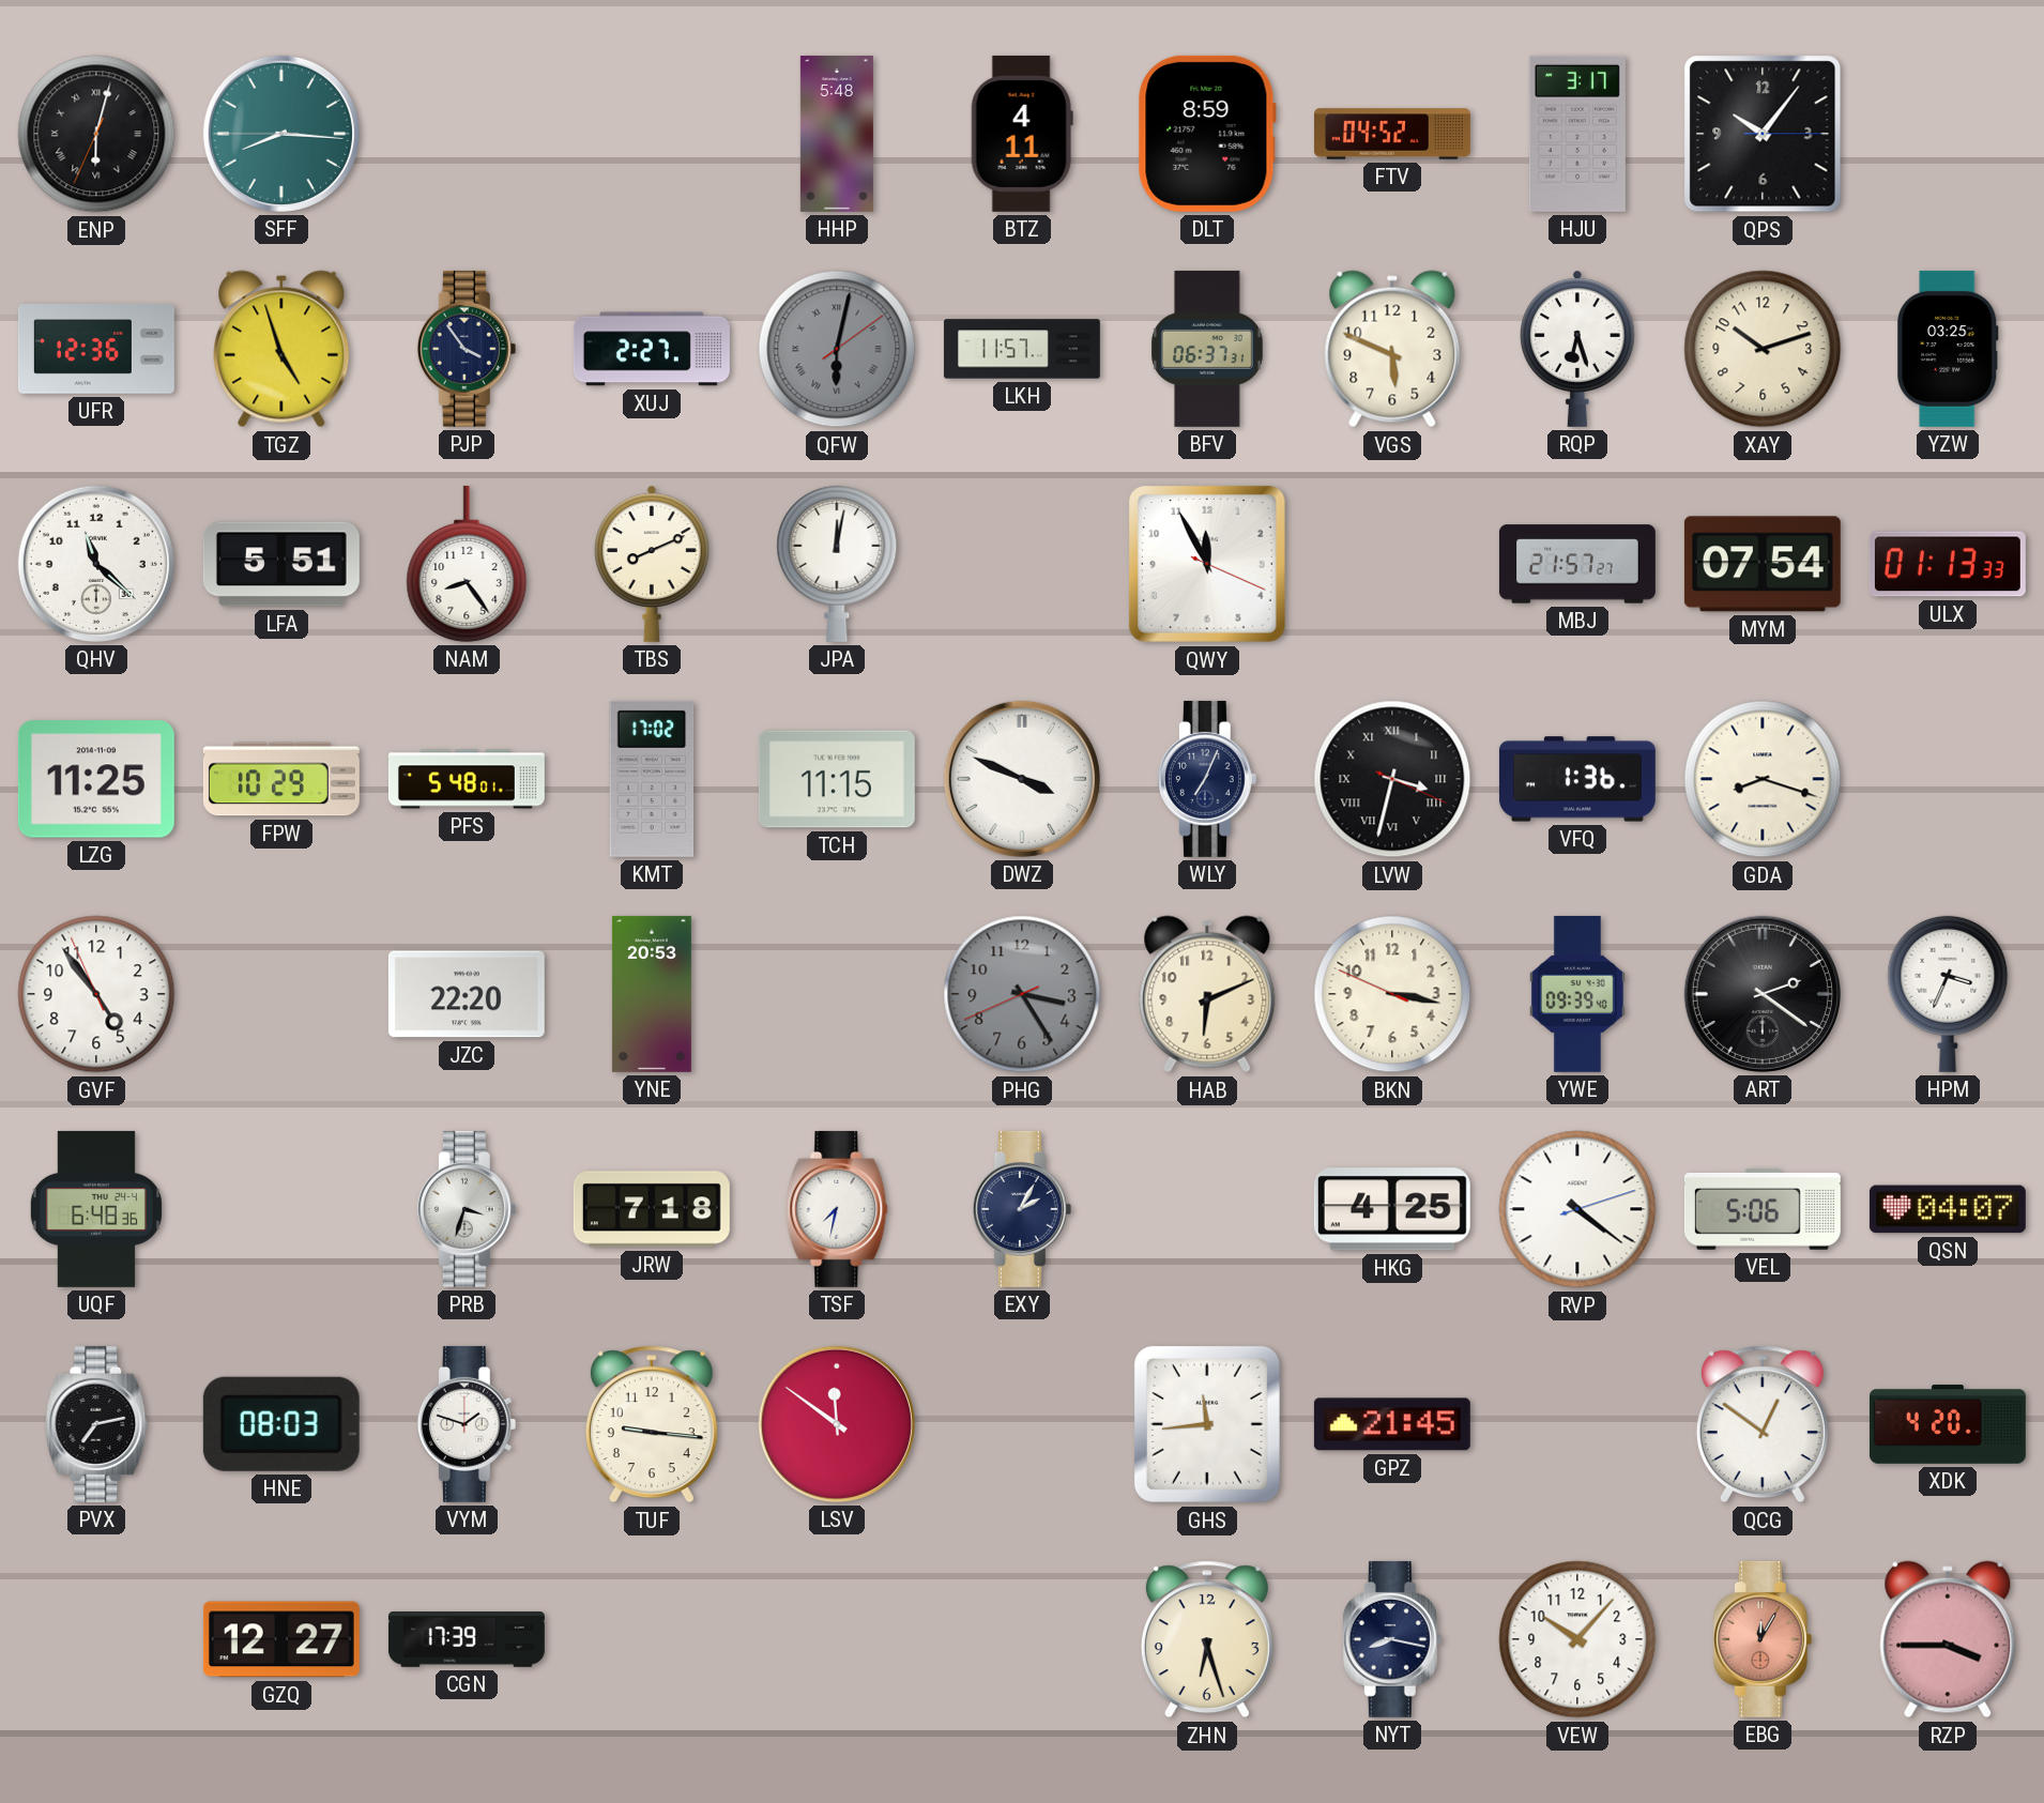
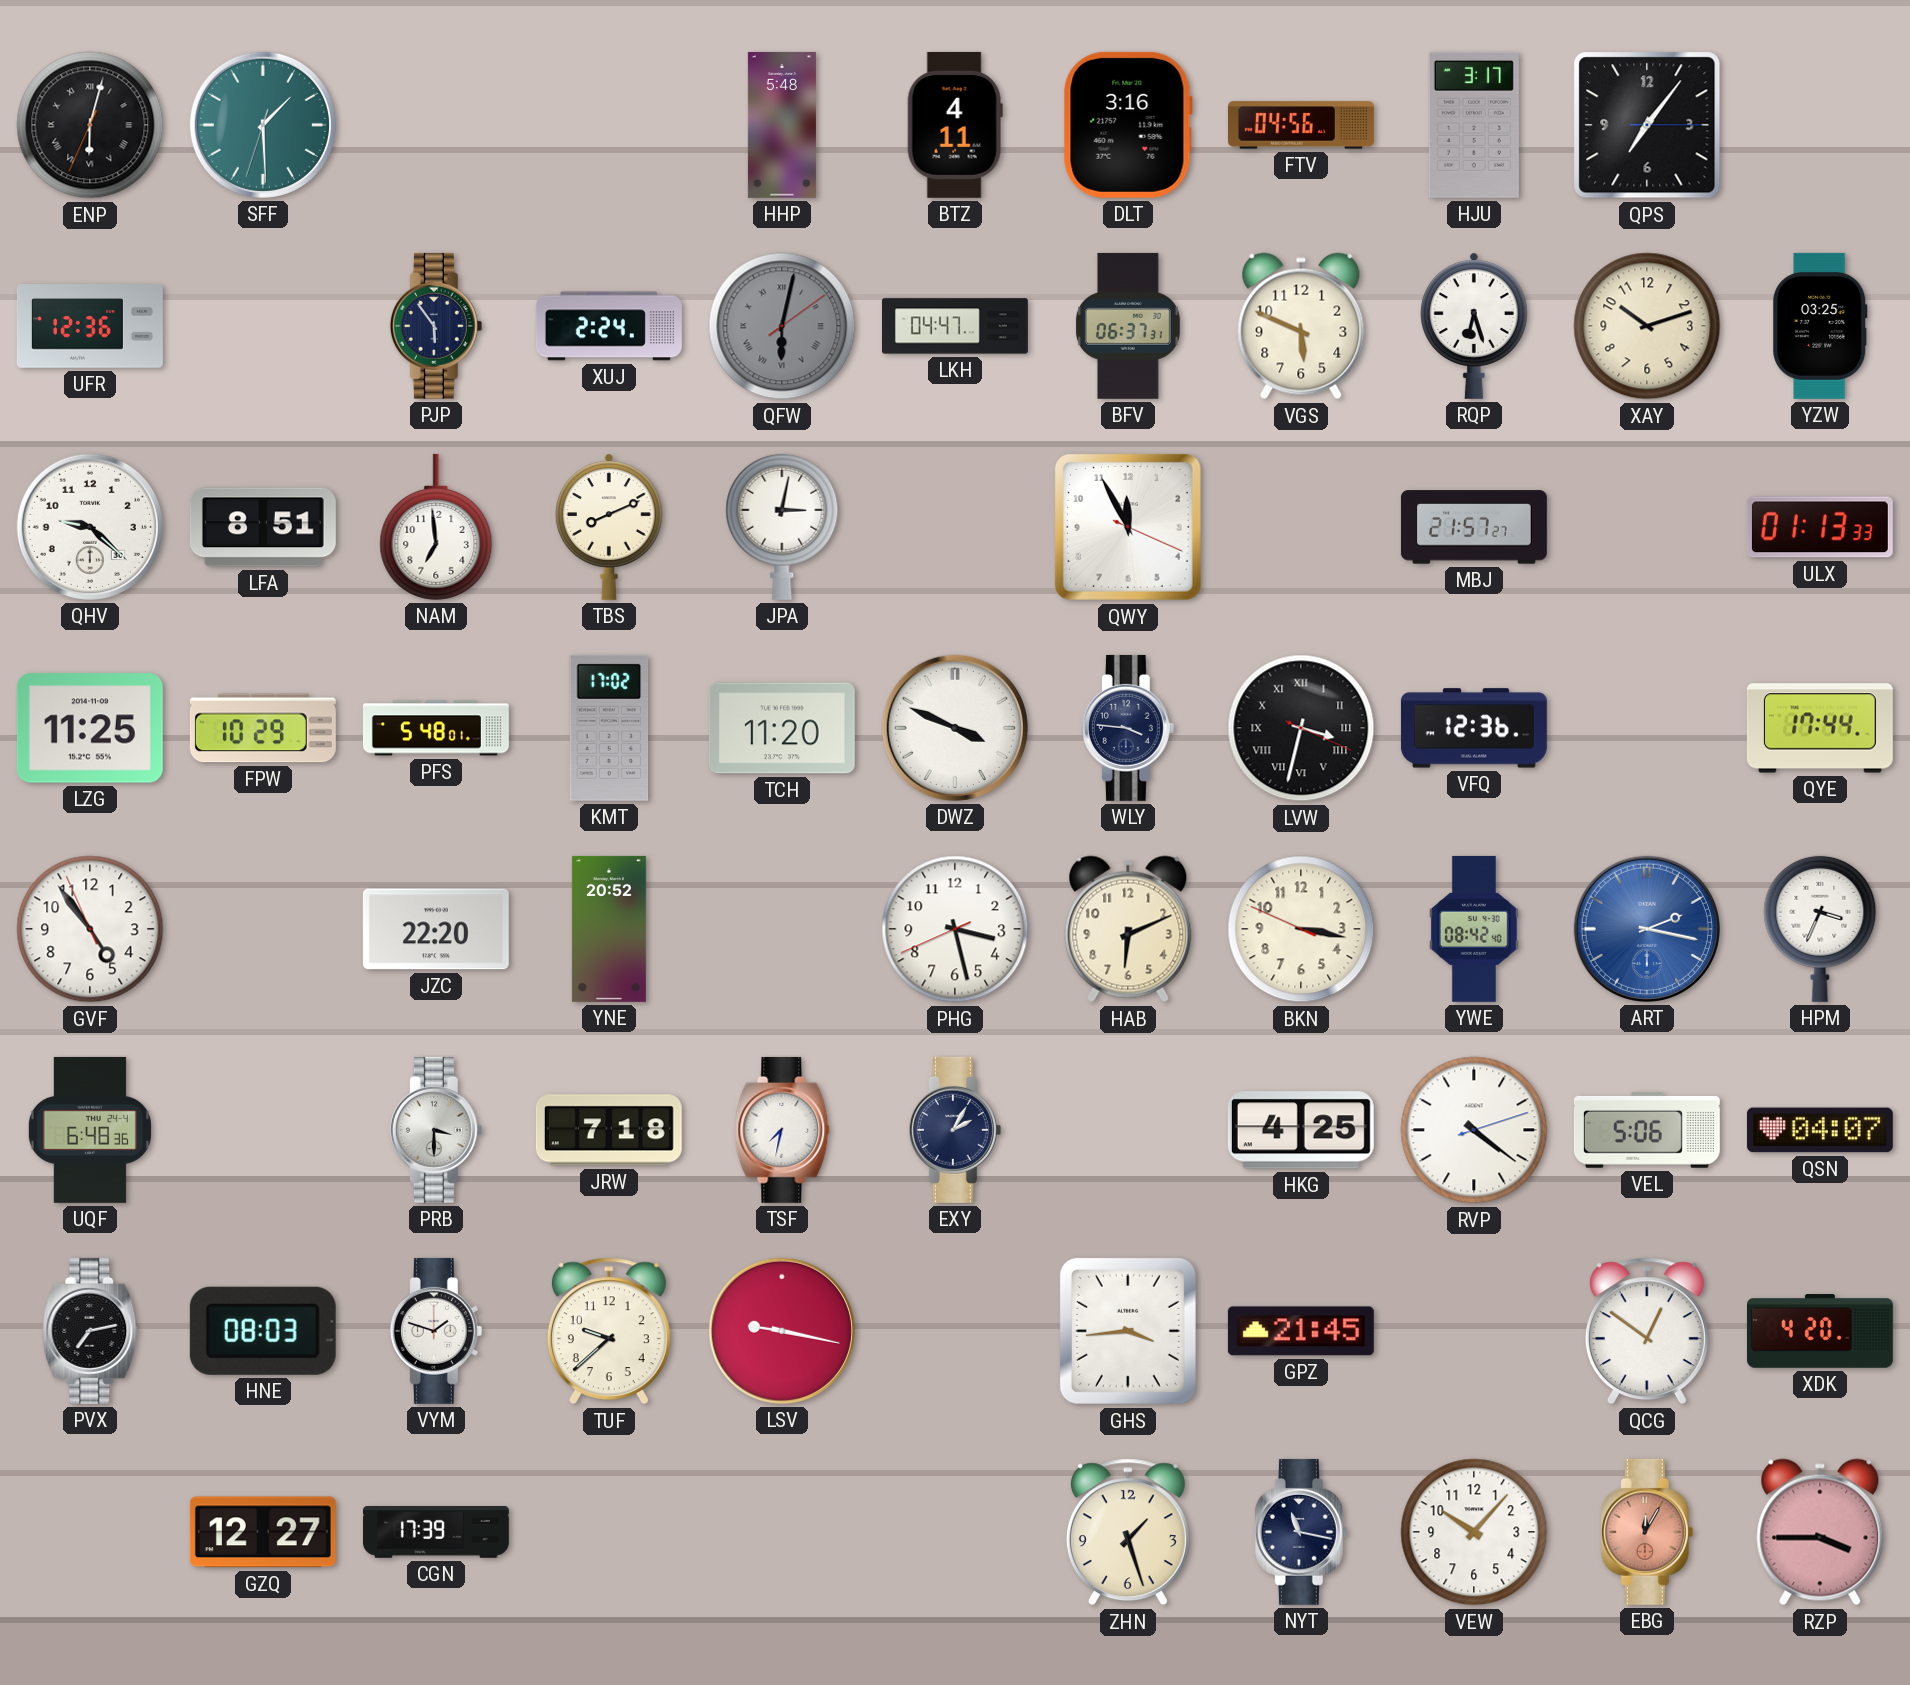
SFF: 8:15 -> 1:29 (263, 125)
DLT: 8:59 -> 3:16 (1128, 125)
FTV: 04:52 -> 04:56 (1301, 125)
QPS: 10:06 -> 7:06 (1647, 125)
TGZ: 4:57 -> none (281, 349)
PJP: 3:54 -> 5:54 (436, 326)
XUJ: 2:27 -> 2:24 (609, 326)
LKH: 11:57 -> 04:47 (955, 326)
QHV: 11:22 -> 9:22 (90, 527)
LFA: 5:51 -> 8:51 (263, 527)
NAM: 8:24 -> 6:59 (436, 527)
JPA: 12:02 -> 3:02 (782, 527)
MYM: 07:54 -> none (1763, 564)
TCH: 11:15 -> 11:20 (782, 728)
WLY: 7:04 -> 3:46 (1128, 728)
VFQ: 1:36 -> 12:36 (1474, 728)
GDA: 8:18 -> none (1763, 779)
QYE: none -> 17:44 (1820, 728)
YNE: 20:53 -> 20:52 (609, 929)
PHG: 3:24 -> 3:27 (955, 929)
PHG dial: grey -> white (955, 929)
YWE: 09:39 -> 08:42 (1474, 929)
ART: 2:21 -> 2:17 (1647, 929)
ART dial: black -> blue (1647, 929)
PRB: 3:33 -> 3:30 (436, 1130)
TUF: 9:16 -> 9:38 (609, 1331)
LSV: 11:51 -> 9:17 (782, 1331)
GHS: 11:44 -> 3:44 (1128, 1331)
ZHN: 6:27 -> 1:27 (1128, 1532)
NYT: 8:17 -> 11:17 (1301, 1532)
